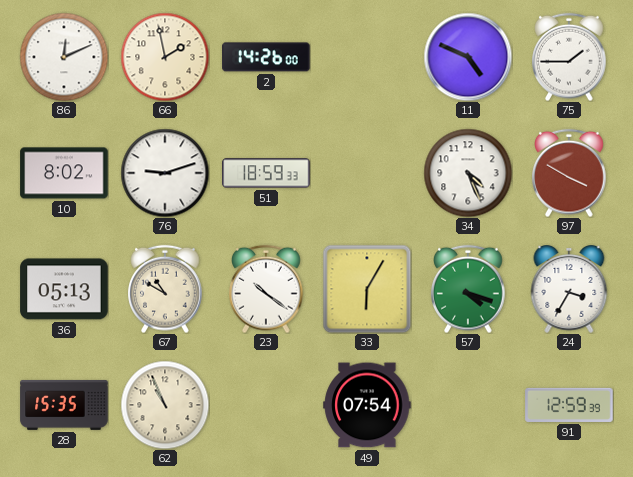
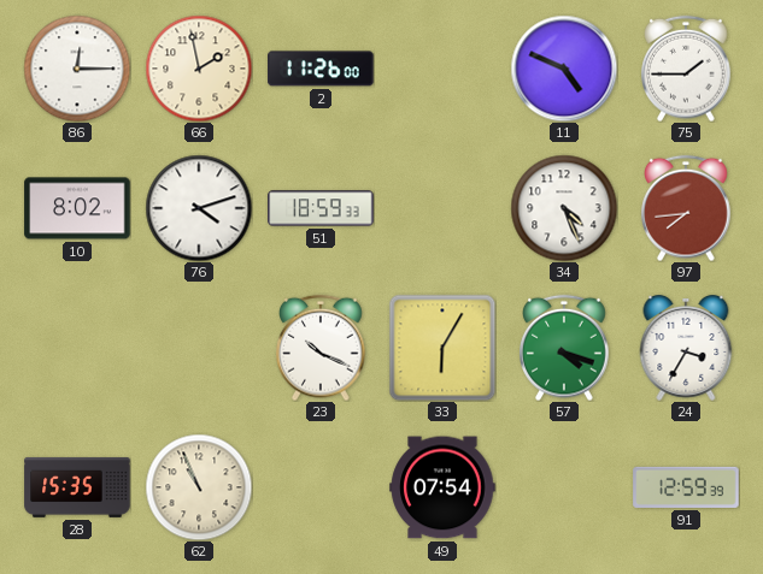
86: 12:11 -> 12:15 (77, 69)
2: 14:26 -> 11:26 (321, 69)
76: 9:12 -> 4:12 (199, 208)
97: 3:50 -> 7:44 (686, 208)
36: 05:13 -> none (64, 289)
67: 10:50 -> none (165, 289)
23: 10:21 -> 10:19 (321, 348)
